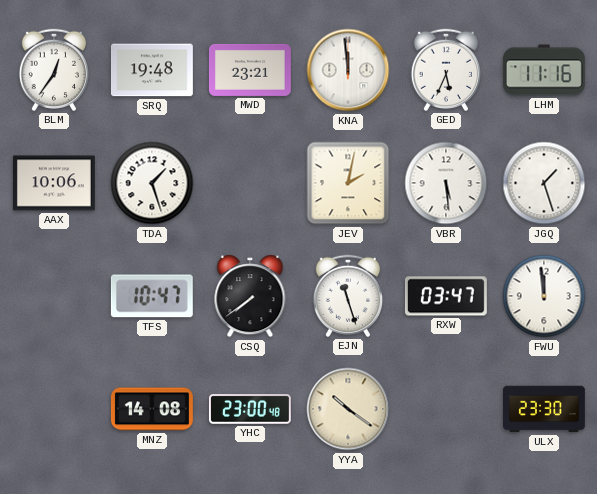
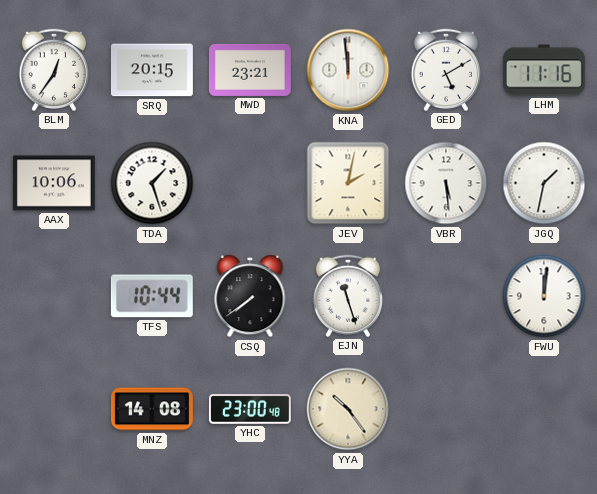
SRQ: 19:48 -> 20:15 (152, 70)
GED: 5:34 -> 5:10 (445, 70)
JGQ: 1:27 -> 1:32 (544, 183)
TFS: 10:47 -> 10:44 (152, 296)
RXW: 03:47 -> none (446, 296)
FWU: 11:59 -> 12:01 (544, 296)
YYA: 10:21 -> 10:24 (348, 409)
ULX: 23:30 -> none (545, 409)
